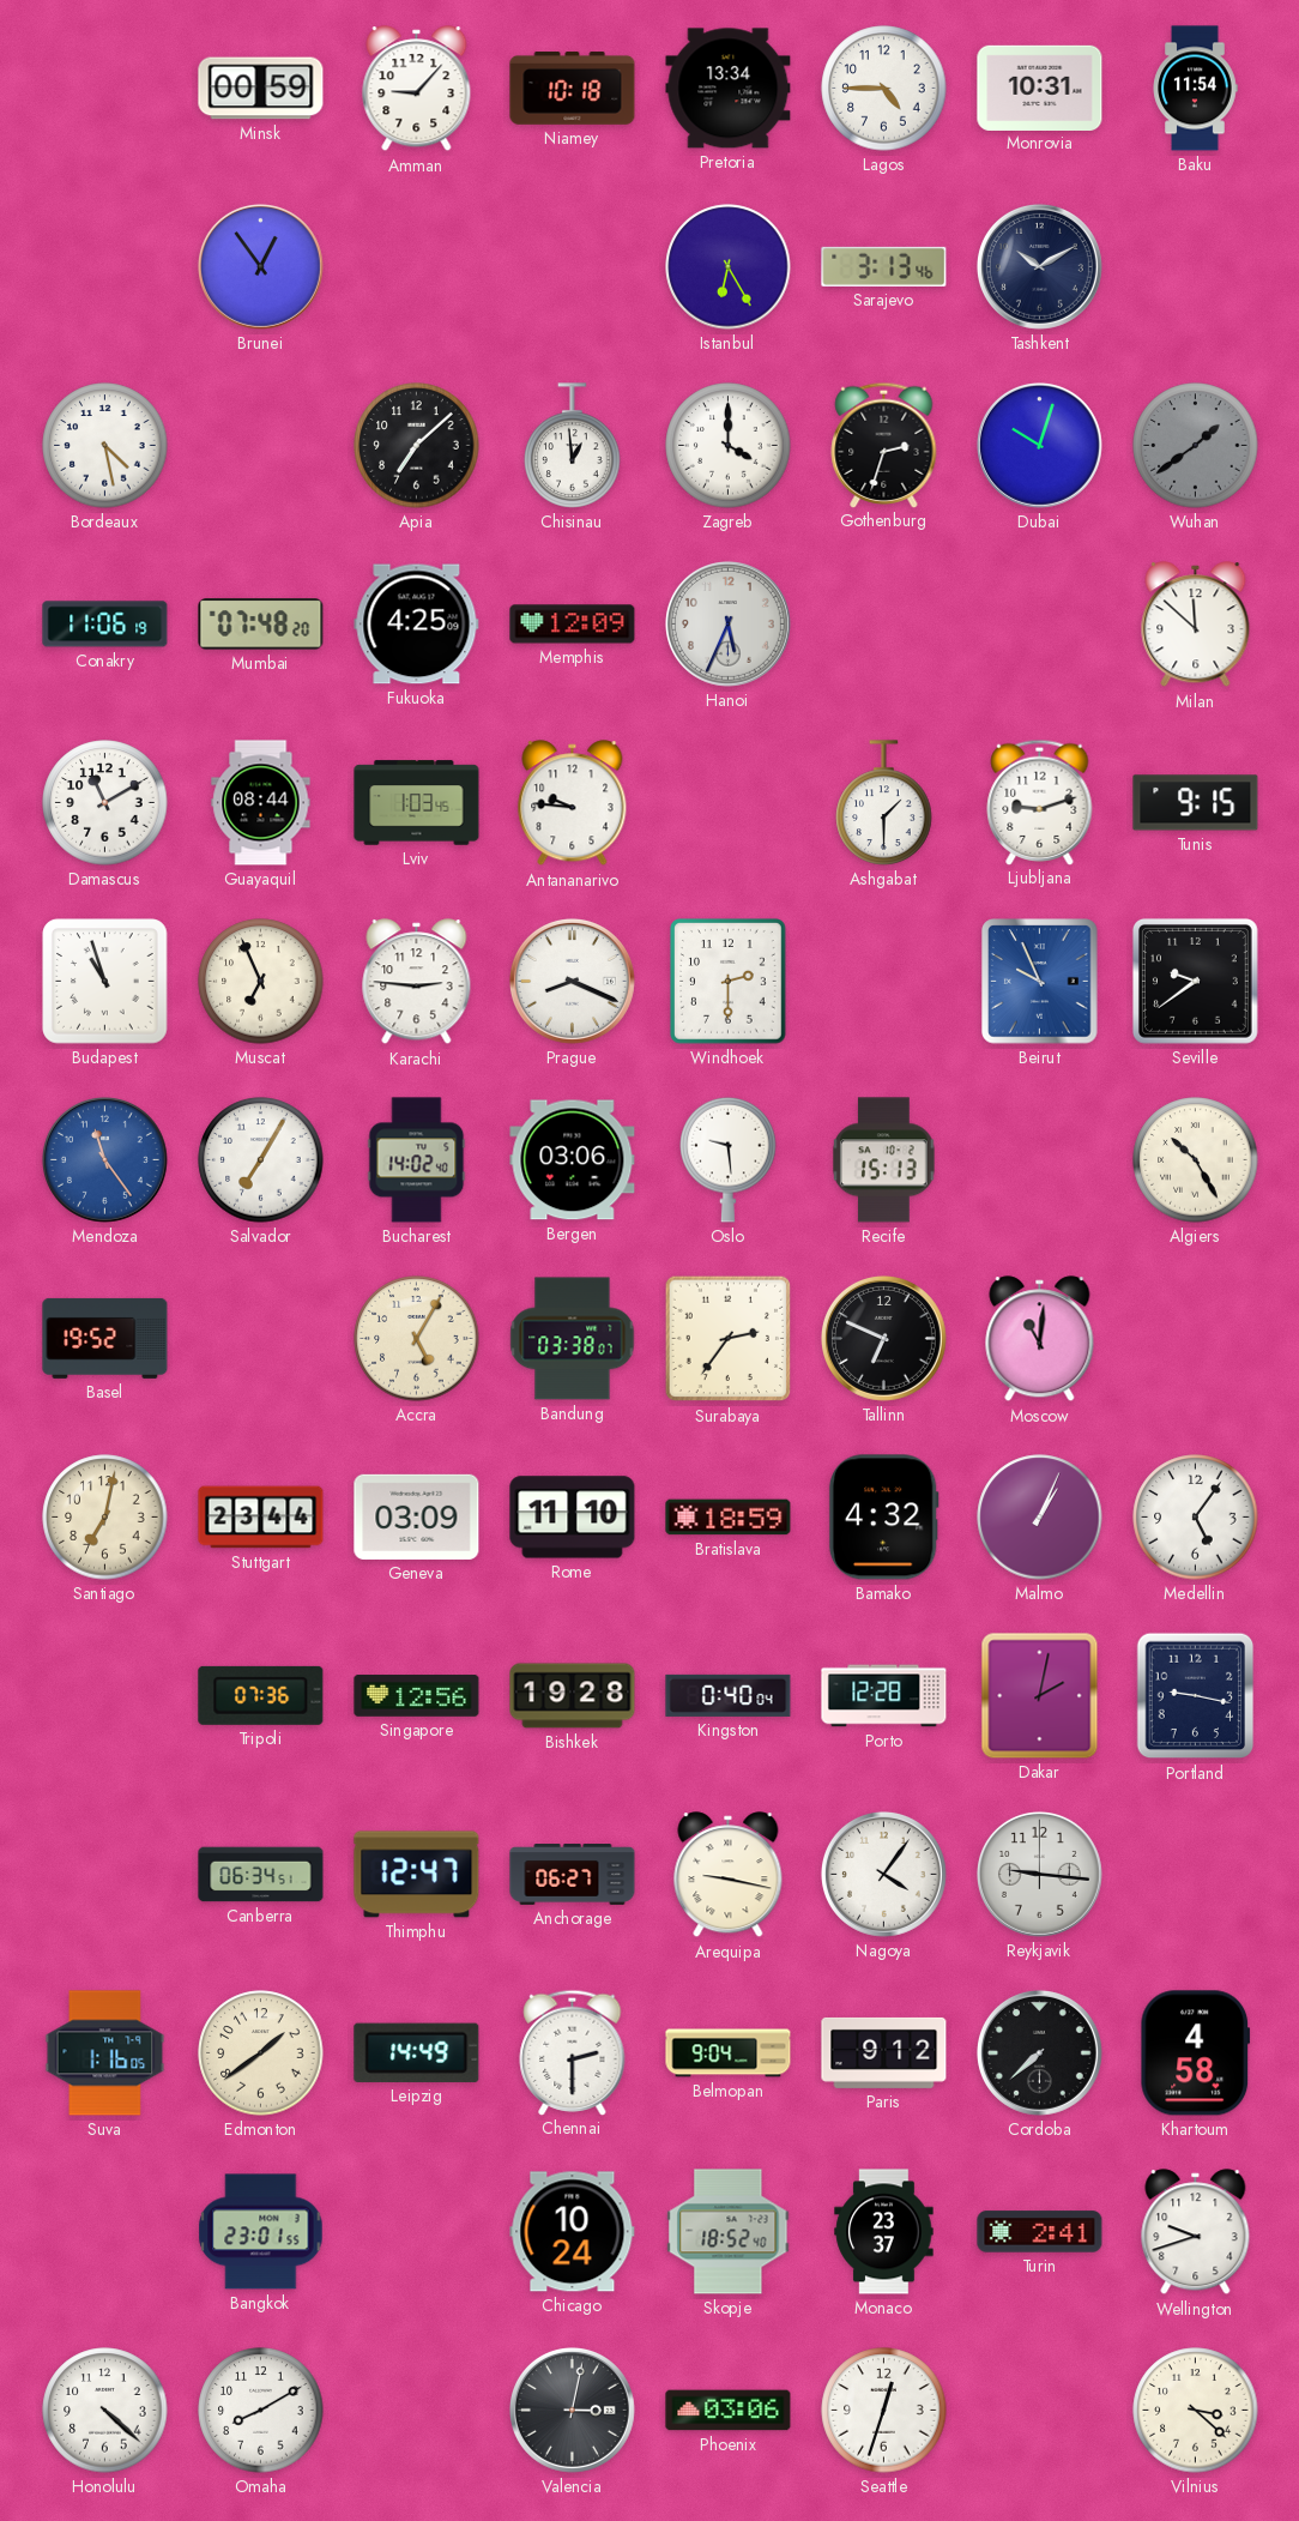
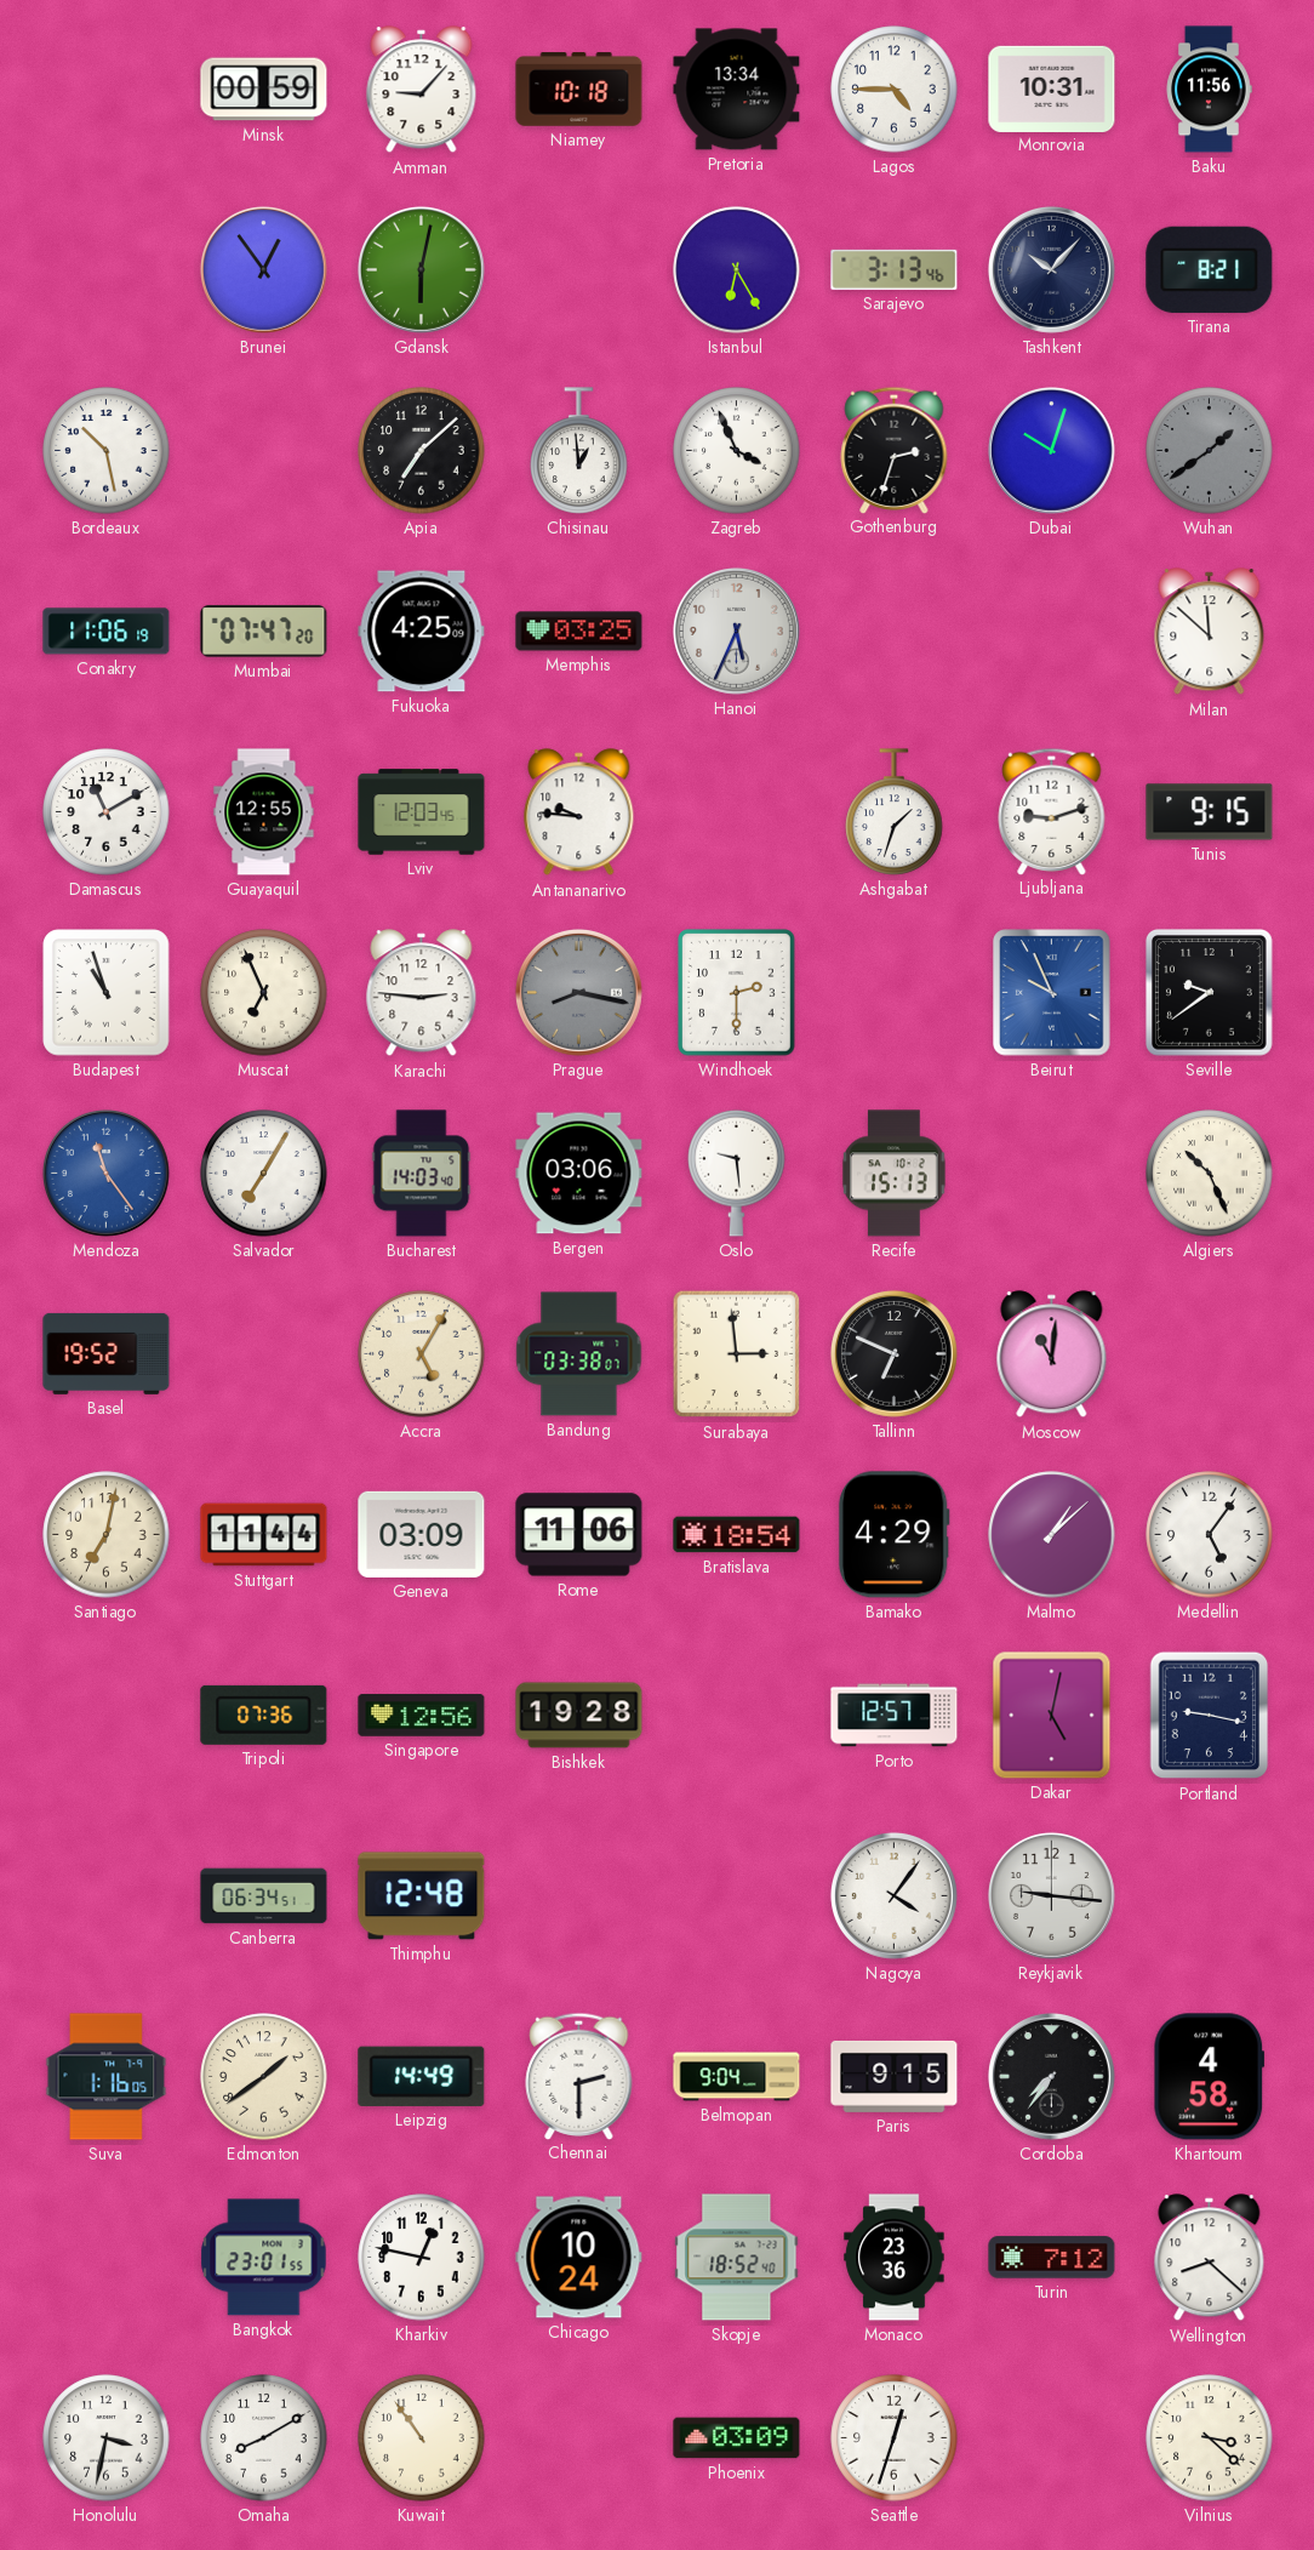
Baku: 11:54 -> 11:56 (1209, 90)
Gdansk: none -> 6:02 (421, 269)
Tashkent: 10:10 -> 10:07 (1051, 269)
Tirana: none -> 8:21 (1210, 269)
Bordeaux: 4:28 -> 10:28 (107, 451)
Zagreb: 4:00 -> 3:56 (737, 451)
Mumbai: 07:48 -> 07:47 (264, 632)
Memphis: 12:09 -> 03:25 (579, 632)
Guayaquil: 08:44 -> 12:55 (264, 812)
Lviv: 1:03 -> 12:03 (422, 812)
Ashgabat: 1:30 -> 1:33 (895, 812)
Prague: 8:19 -> 8:17 (578, 992)
Prague dial: white -> grey (578, 992)
Bucharest: 14:02 -> 14:03 (422, 1174)
Algiers: 10:25 -> 10:26 (1210, 1174)
Surabaya: 2:36 -> 2:59 (737, 1354)
Stuttgart: 23:44 -> 11:44 (264, 1535)
Rome: 11:10 -> 11:06 (579, 1535)
Bratislava: 18:59 -> 18:54 (737, 1535)
Bamako: 4:32 -> 4:29 (893, 1535)
Malmo: 1:04 -> 1:08 (1052, 1535)
Kingston: 0:40 -> none (729, 1695)
Porto: 12:28 -> 12:57 (895, 1716)
Dakar: 2:02 -> 5:02 (1052, 1716)
Thimphu: 12:47 -> 12:48 (422, 1896)
Anchorage: 06:27 -> none (573, 1875)
Arequipa: 9:17 -> none (729, 1875)
Paris: 9:12 -> 9:15 (895, 2076)
Cordoba: 7:38 -> 7:36 (1051, 2076)
Kharkiv: none -> 12:47 (422, 2258)
Monaco: 23:37 -> 23:36 (895, 2258)
Turin: 2:41 -> 7:12 (1052, 2258)
Wellington: 9:42 -> 8:22 (1210, 2258)
Honolulu: 4:22 -> 3:32 (107, 2438)
Kuwait: none -> 10:54 (422, 2438)
Valencia: 3:02 -> none (572, 2410)
Phoenix: 03:06 -> 03:09 (737, 2438)
